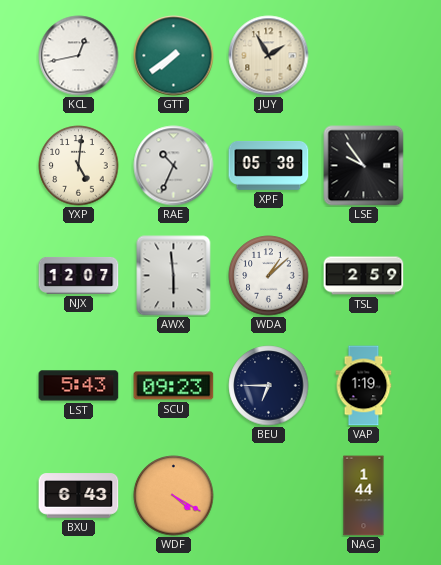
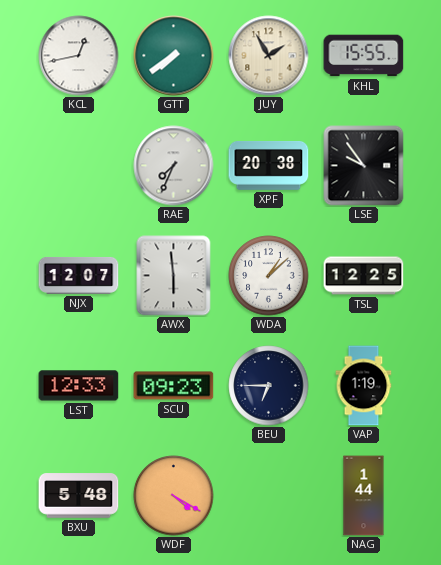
KHL: none -> 15:55 (364, 56)
YXP: 5:01 -> none (79, 166)
RAE: 10:34 -> 7:34 (174, 166)
XPF: 05:38 -> 20:38 (269, 166)
TSL: 2:59 -> 12:25 (364, 276)
LST: 5:43 -> 12:33 (79, 386)
BXU: 6:43 -> 5:48 (79, 496)
